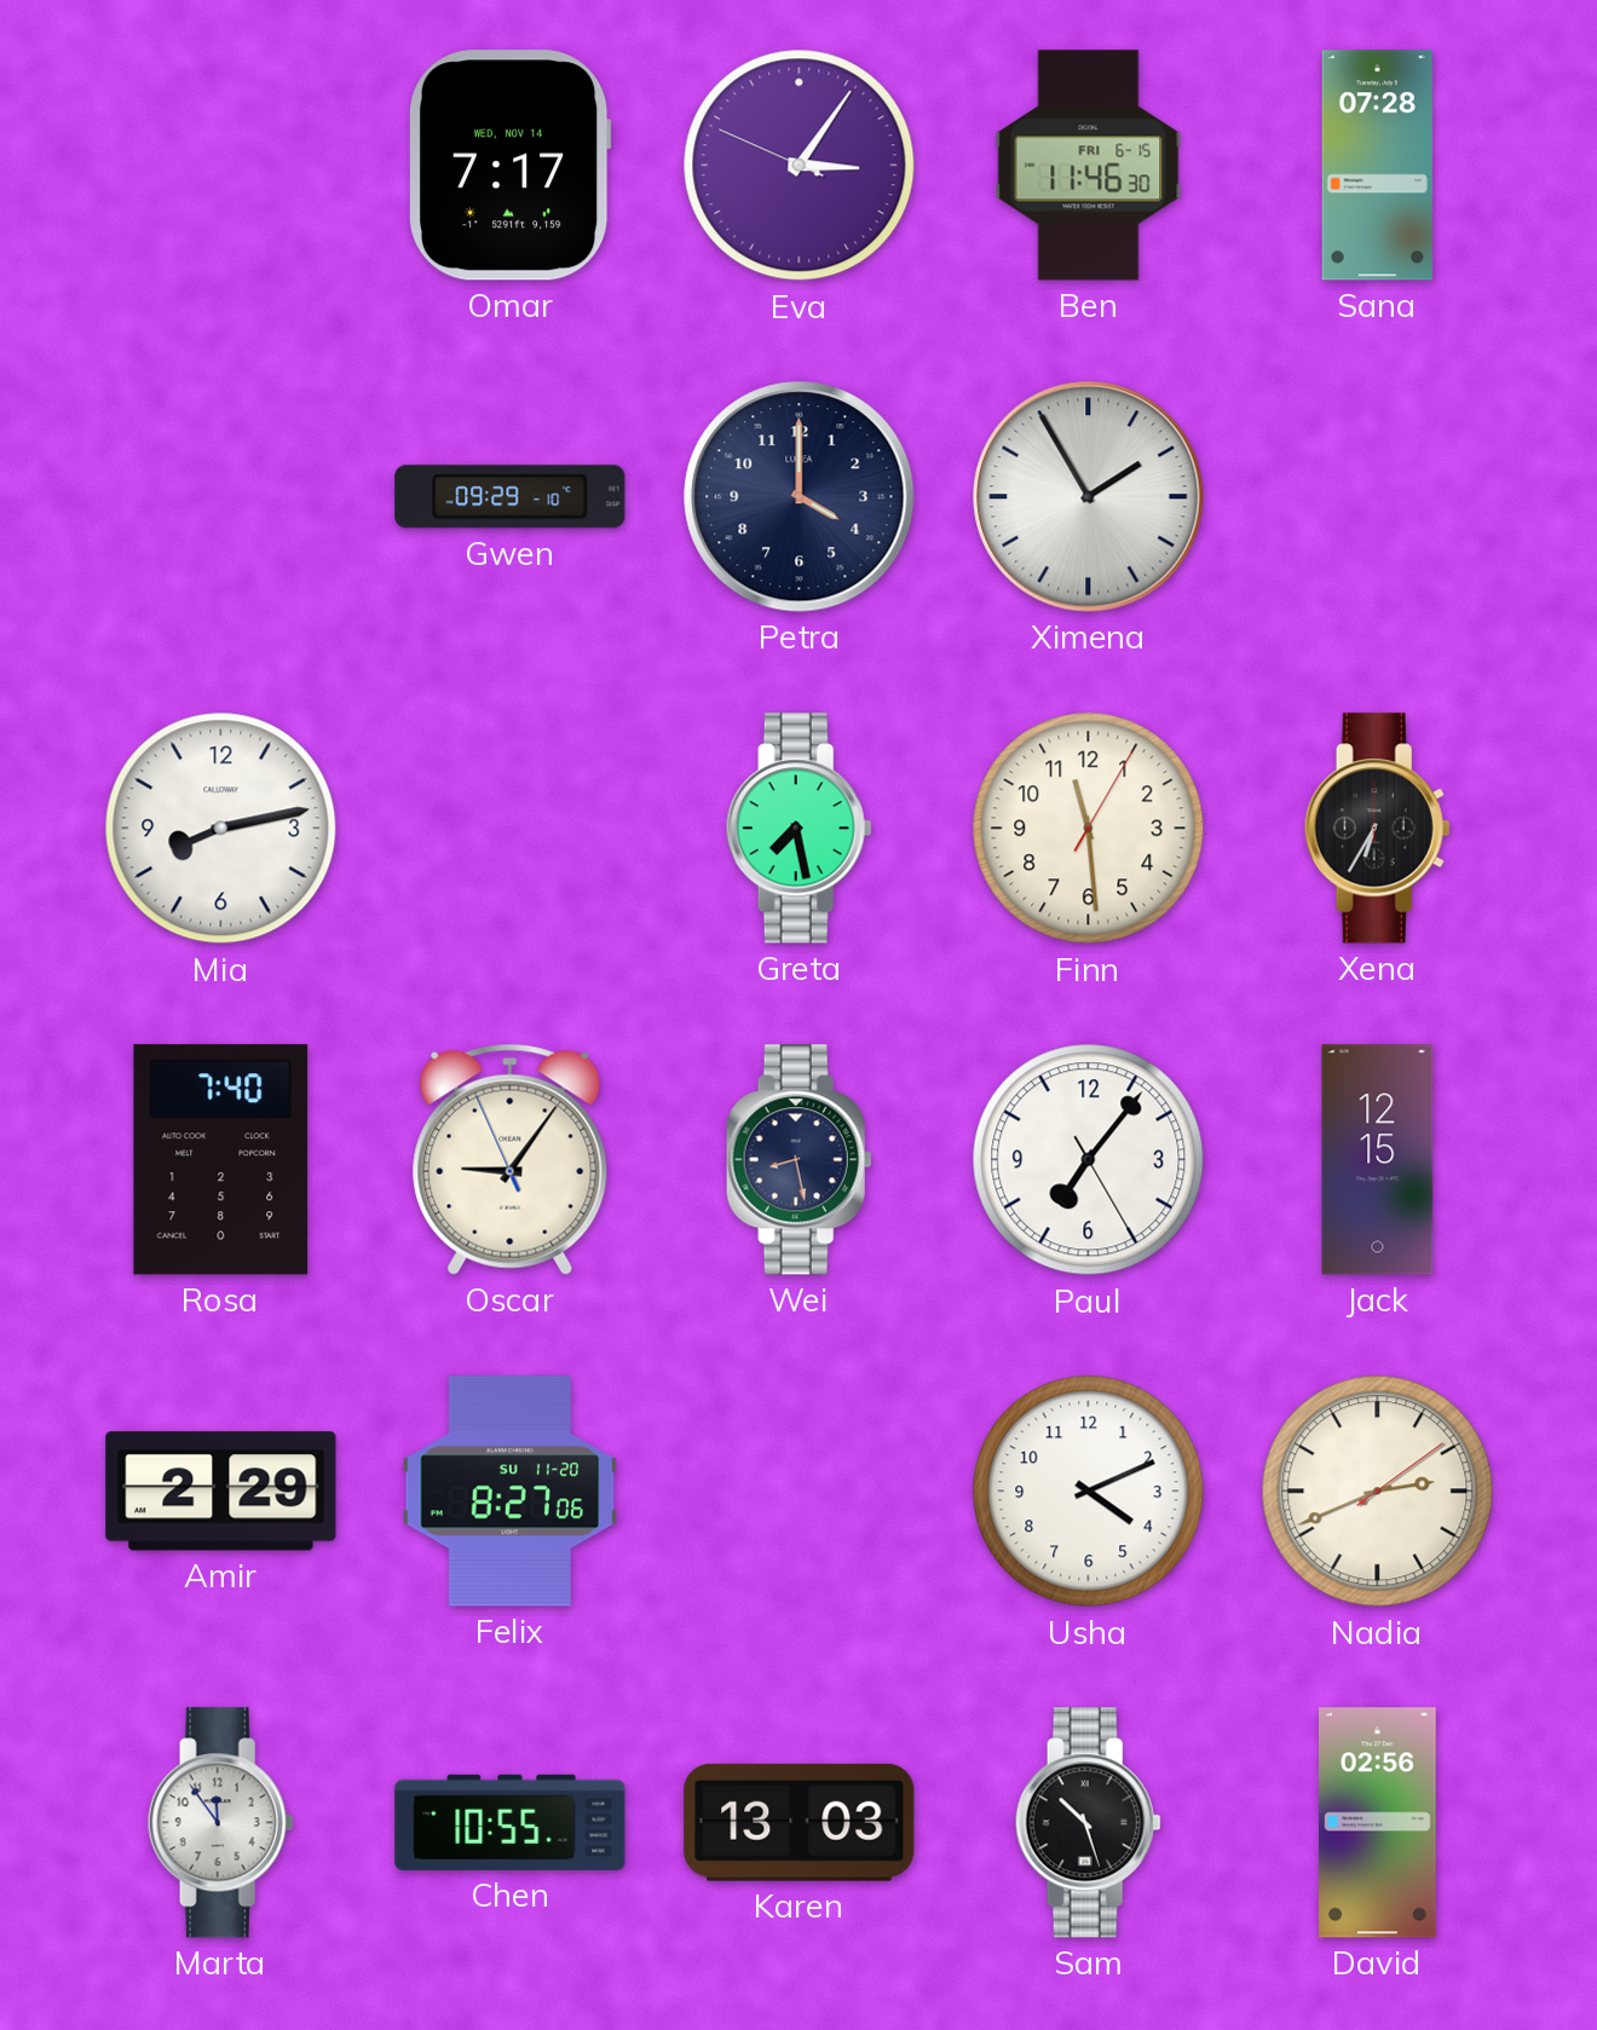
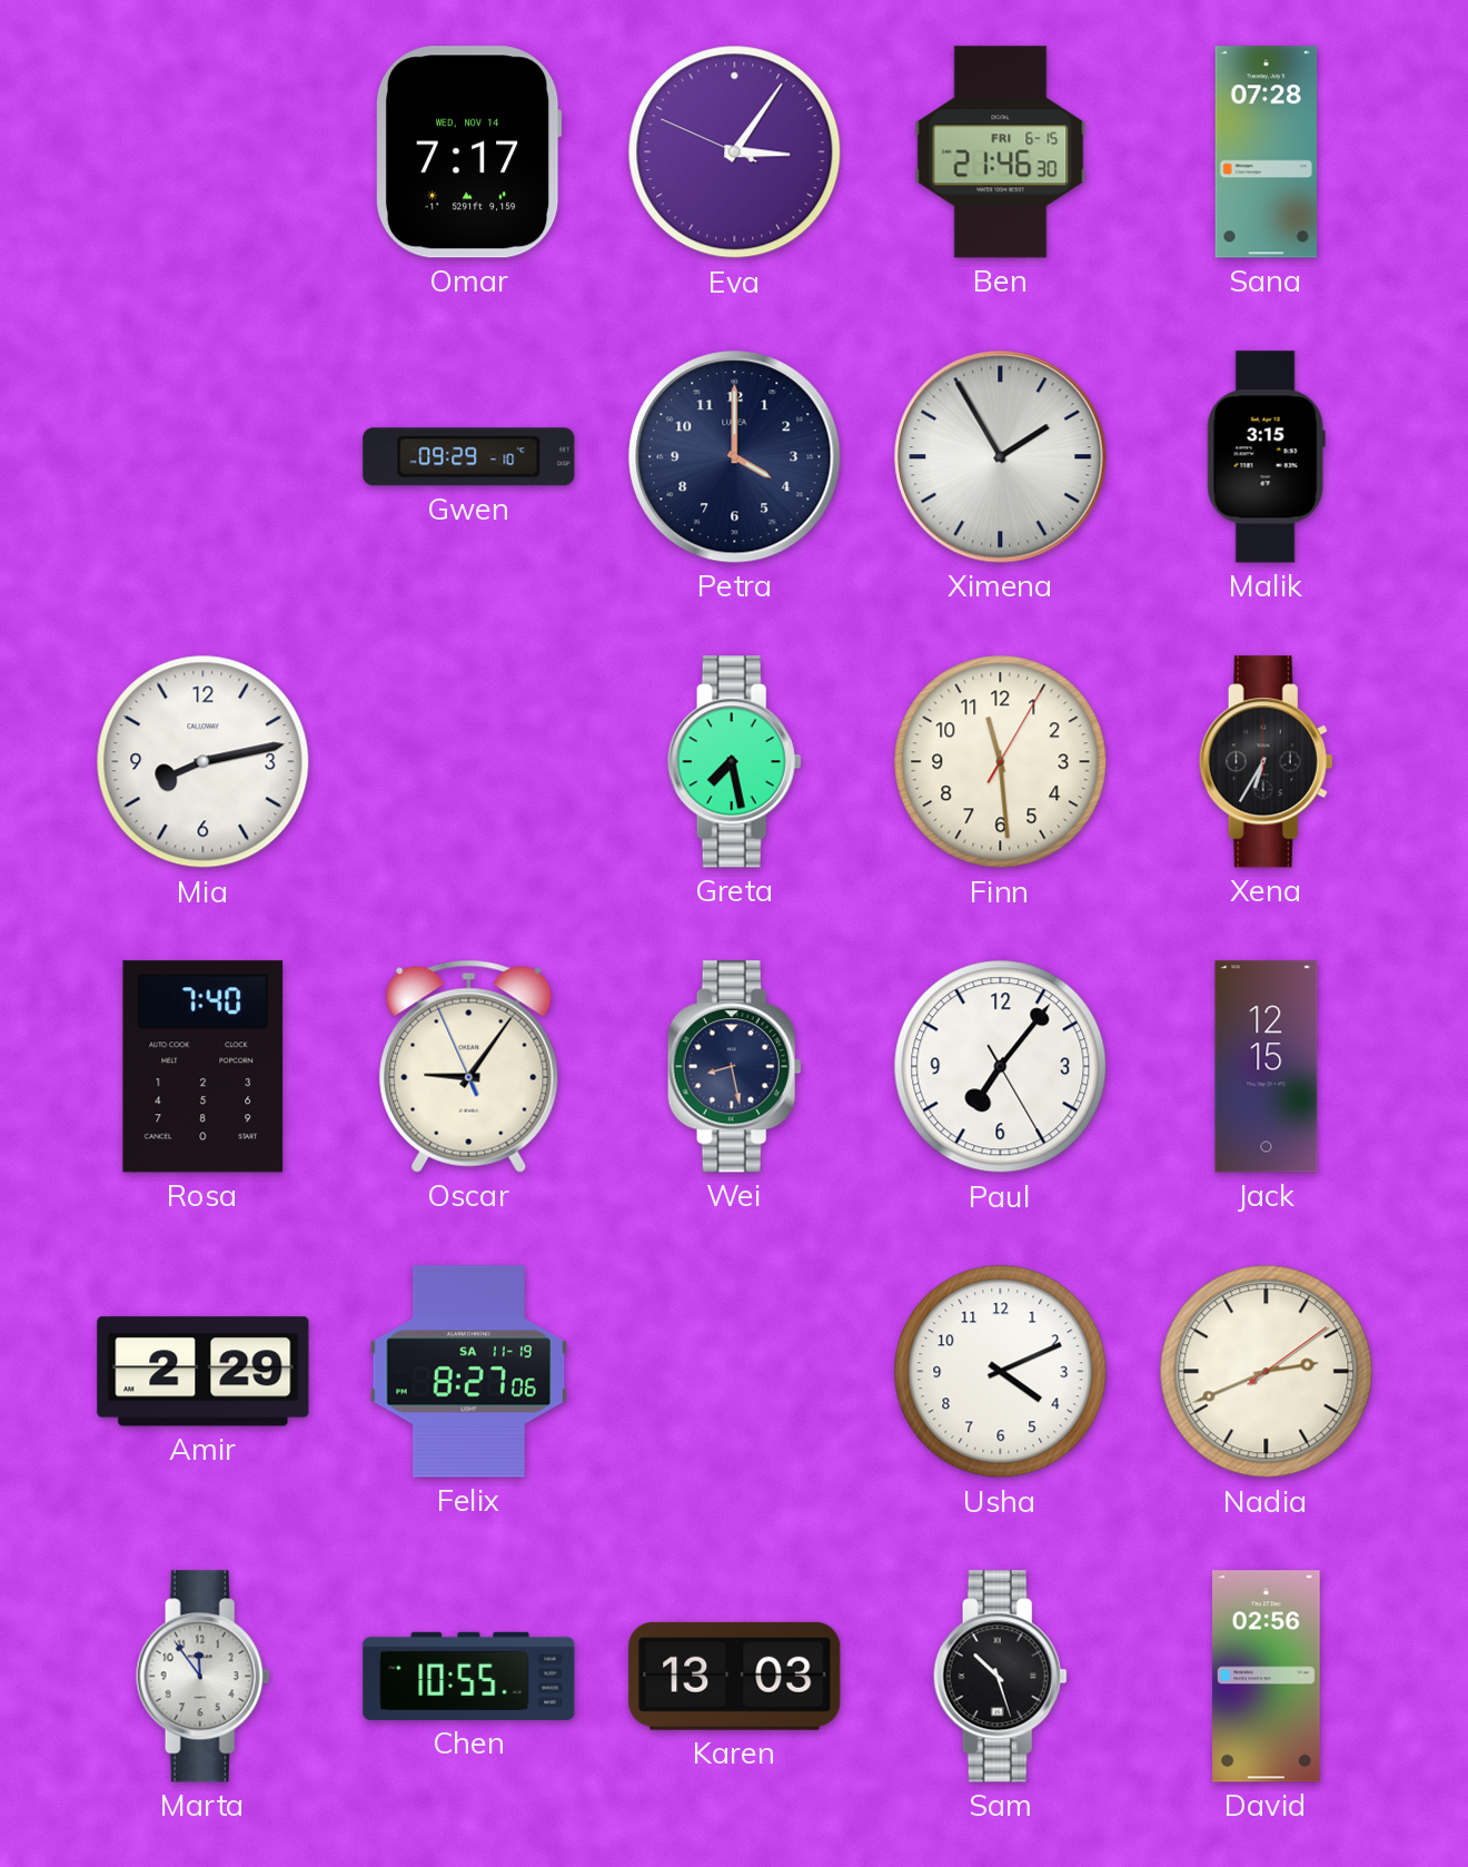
Ben: 11:46 -> 21:46 (1001, 152)
Malik: none -> 3:15 (1266, 457)
Felix date: SU 11-20 -> SA 11-19 (469, 1372)
